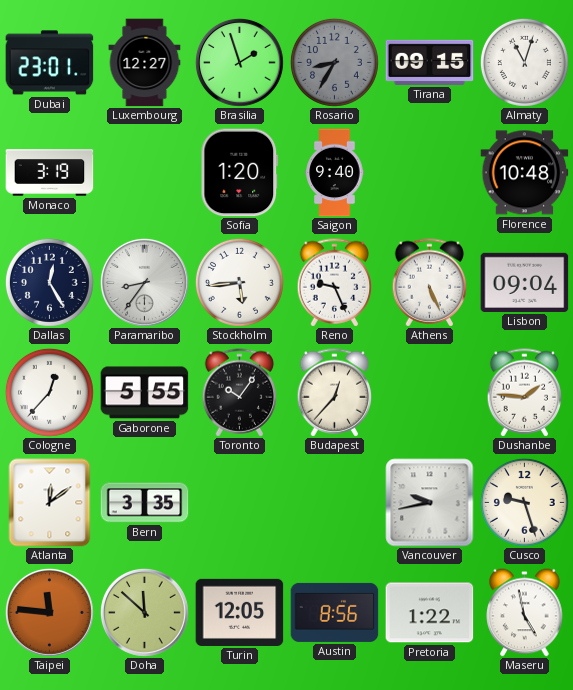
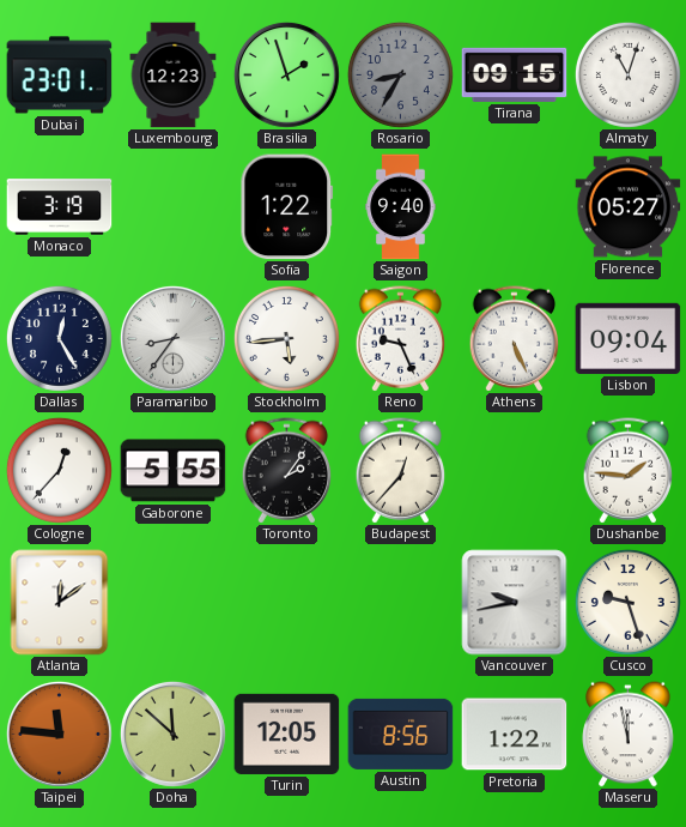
Luxembourg: 12:27 -> 12:23 (174, 76)
Sofia: 1:20 -> 1:22 (287, 207)
Florence: 10:48 -> 05:27 (629, 207)
Toronto: 10:06 -> 2:06 (287, 471)
Bern: 3:35 -> none (145, 503)
Maseru: 4:58 -> 11:58 (629, 735)
